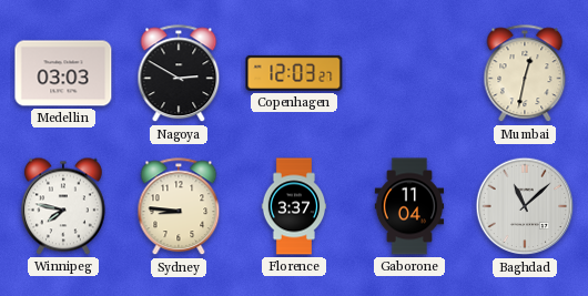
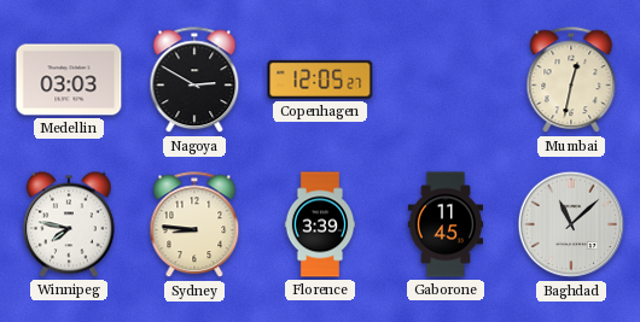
Copenhagen: 12:03 -> 12:05 (320, 80)
Florence: 3:37 -> 3:39 (320, 224)
Gaborone: 11:04 -> 11:45 (446, 224)
